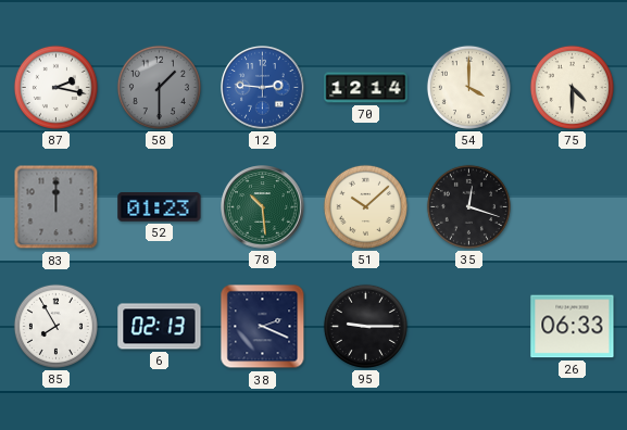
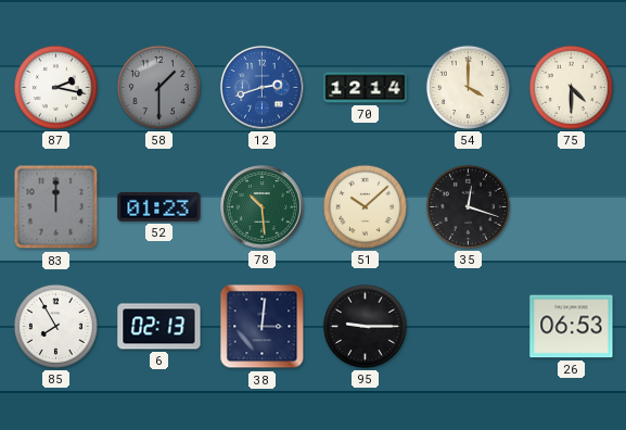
12: 2:46 -> 2:42 (263, 88)
38: 2:19 -> 3:01 (263, 327)
26: 06:33 -> 06:53 (572, 327)
